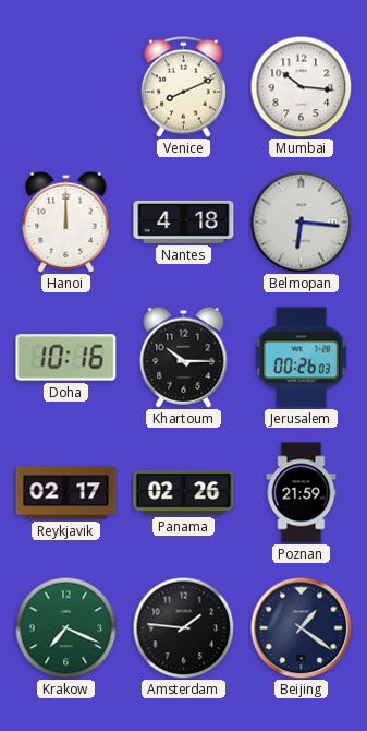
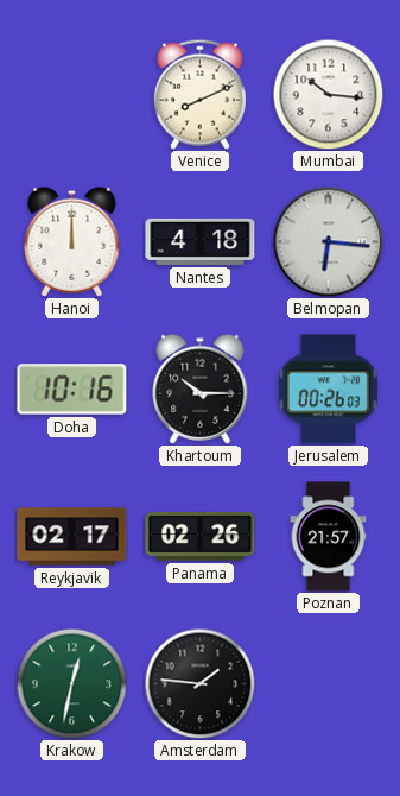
Poznan: 21:59 -> 21:57 (329, 537)
Krakow: 7:19 -> 12:32 (71, 683)
Beijing: 1:21 -> none (301, 627)
